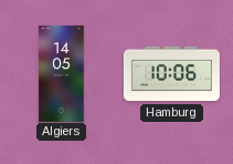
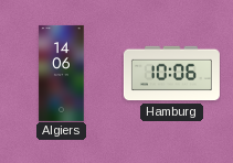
Algiers: 14:05 -> 14:06 (62, 73)
